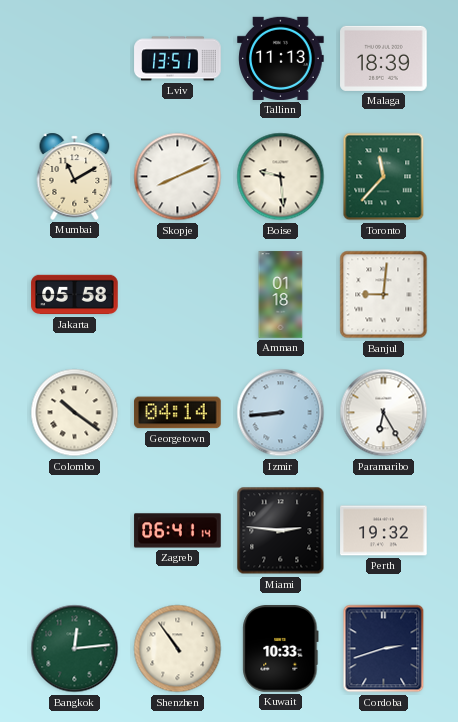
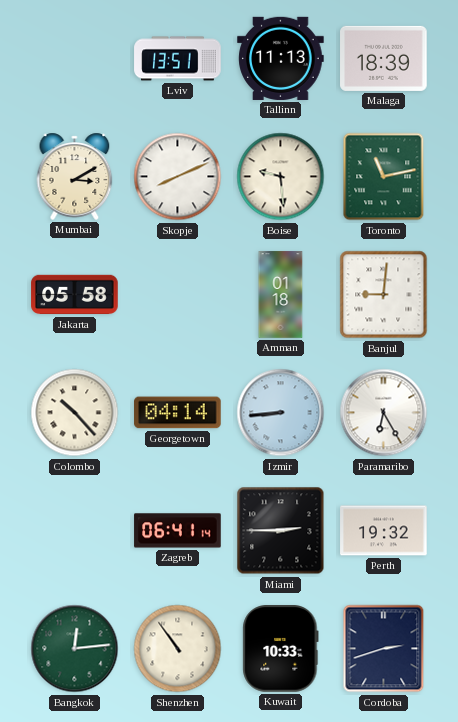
Mumbai: 11:10 -> 3:10 (75, 176)
Toronto: 11:37 -> 11:13 (384, 177)
Colombo: 10:21 -> 10:23 (75, 413)
Miami: 2:46 -> 2:45 (281, 531)
